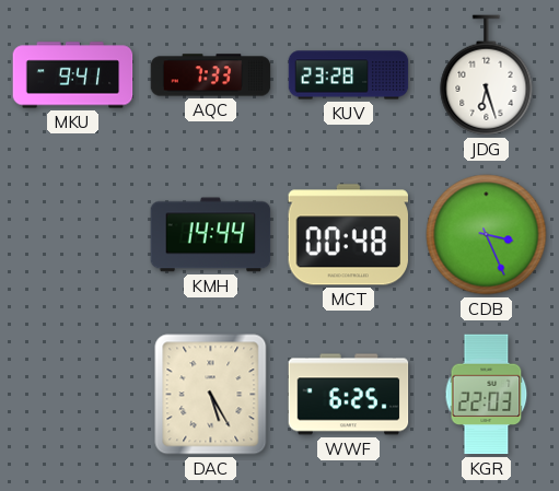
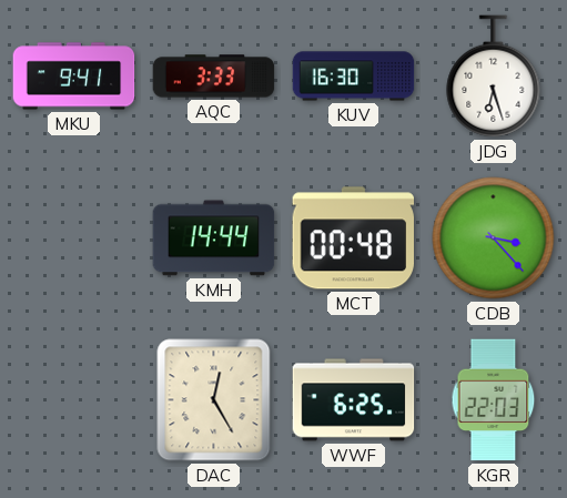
AQC: 7:33 -> 3:33 (214, 77)
KUV: 23:28 -> 16:30 (354, 77)
CDB: 3:26 -> 3:23 (494, 238)
DAC: 5:25 -> 12:25 (214, 400)
